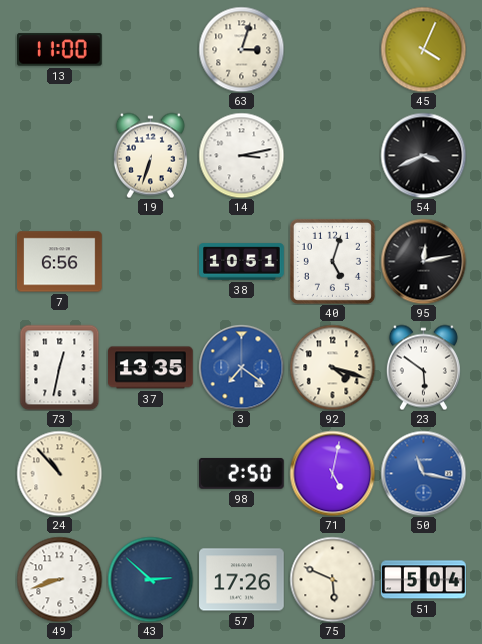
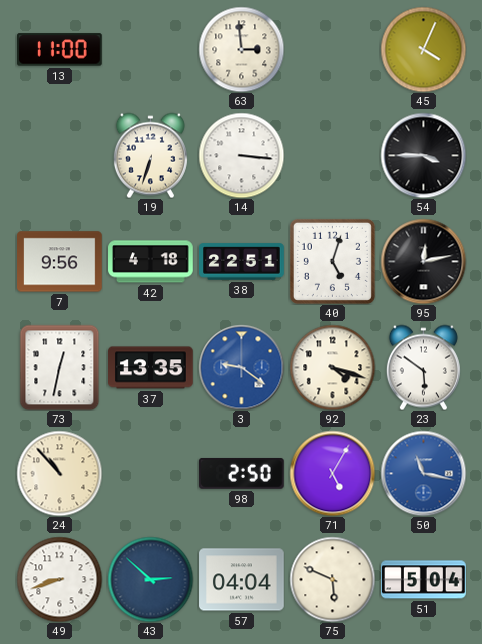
63: 3:03 -> 2:59 (241, 49)
14: 3:13 -> 3:16 (241, 155)
54: 3:41 -> 3:45 (423, 155)
7: 6:56 -> 9:56 (60, 262)
42: none -> 4:18 (151, 262)
38: 10:51 -> 22:51 (242, 262)
3: 7:21 -> 9:21 (241, 367)
71: 5:02 -> 5:05 (332, 473)
57: 17:26 -> 04:04 (242, 580)
